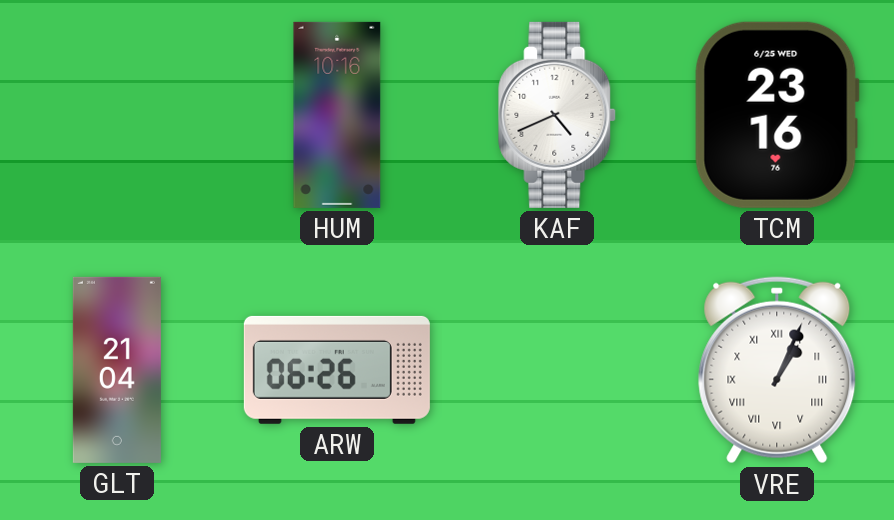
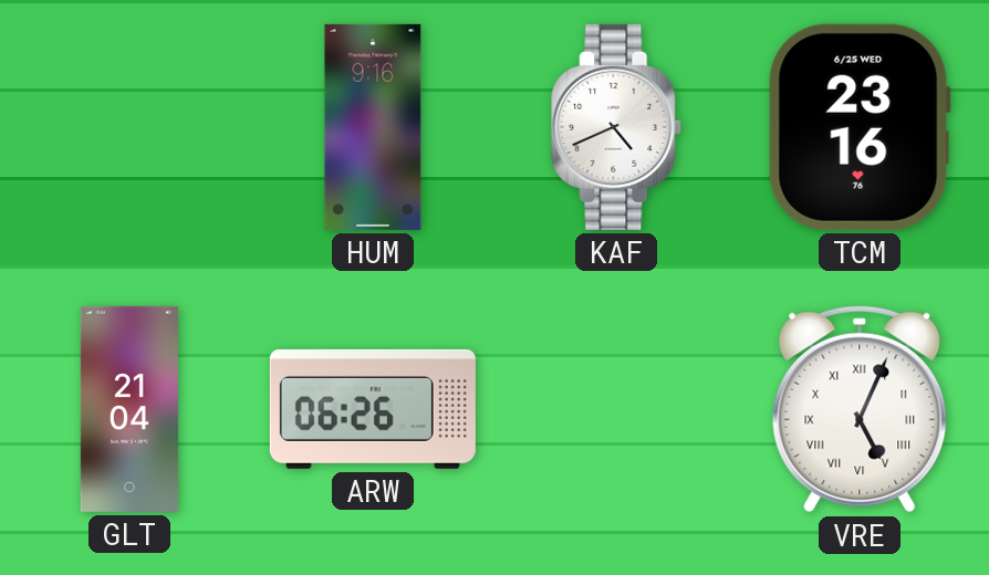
HUM: 10:16 -> 9:16 (373, 127)
VRE: 1:04 -> 5:04 (860, 409)
